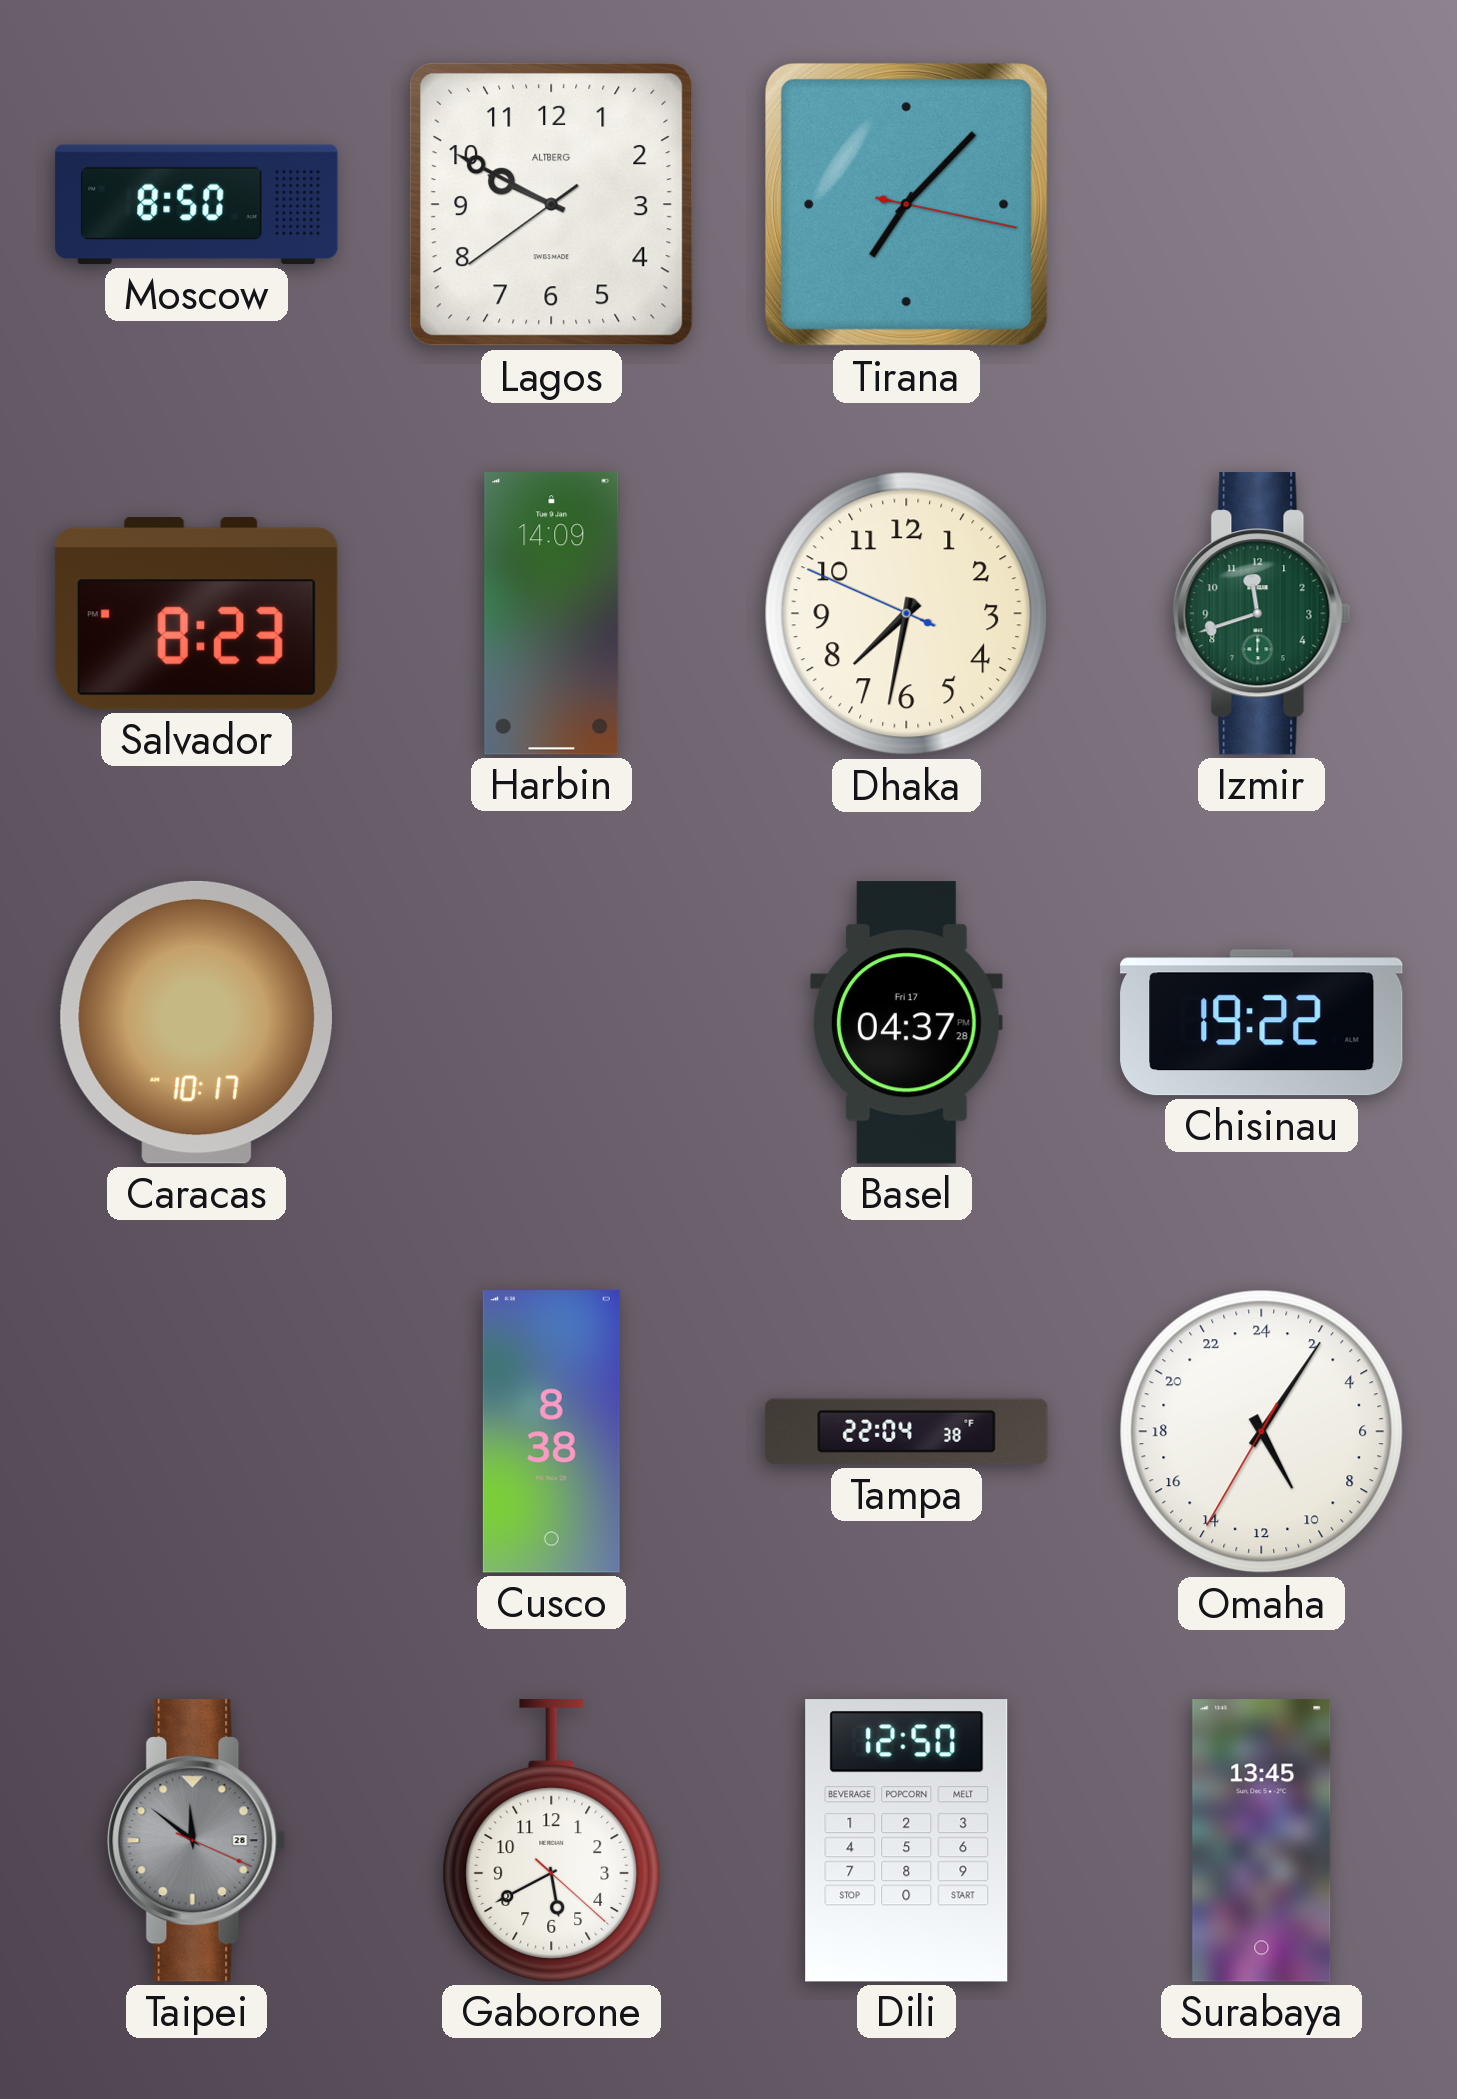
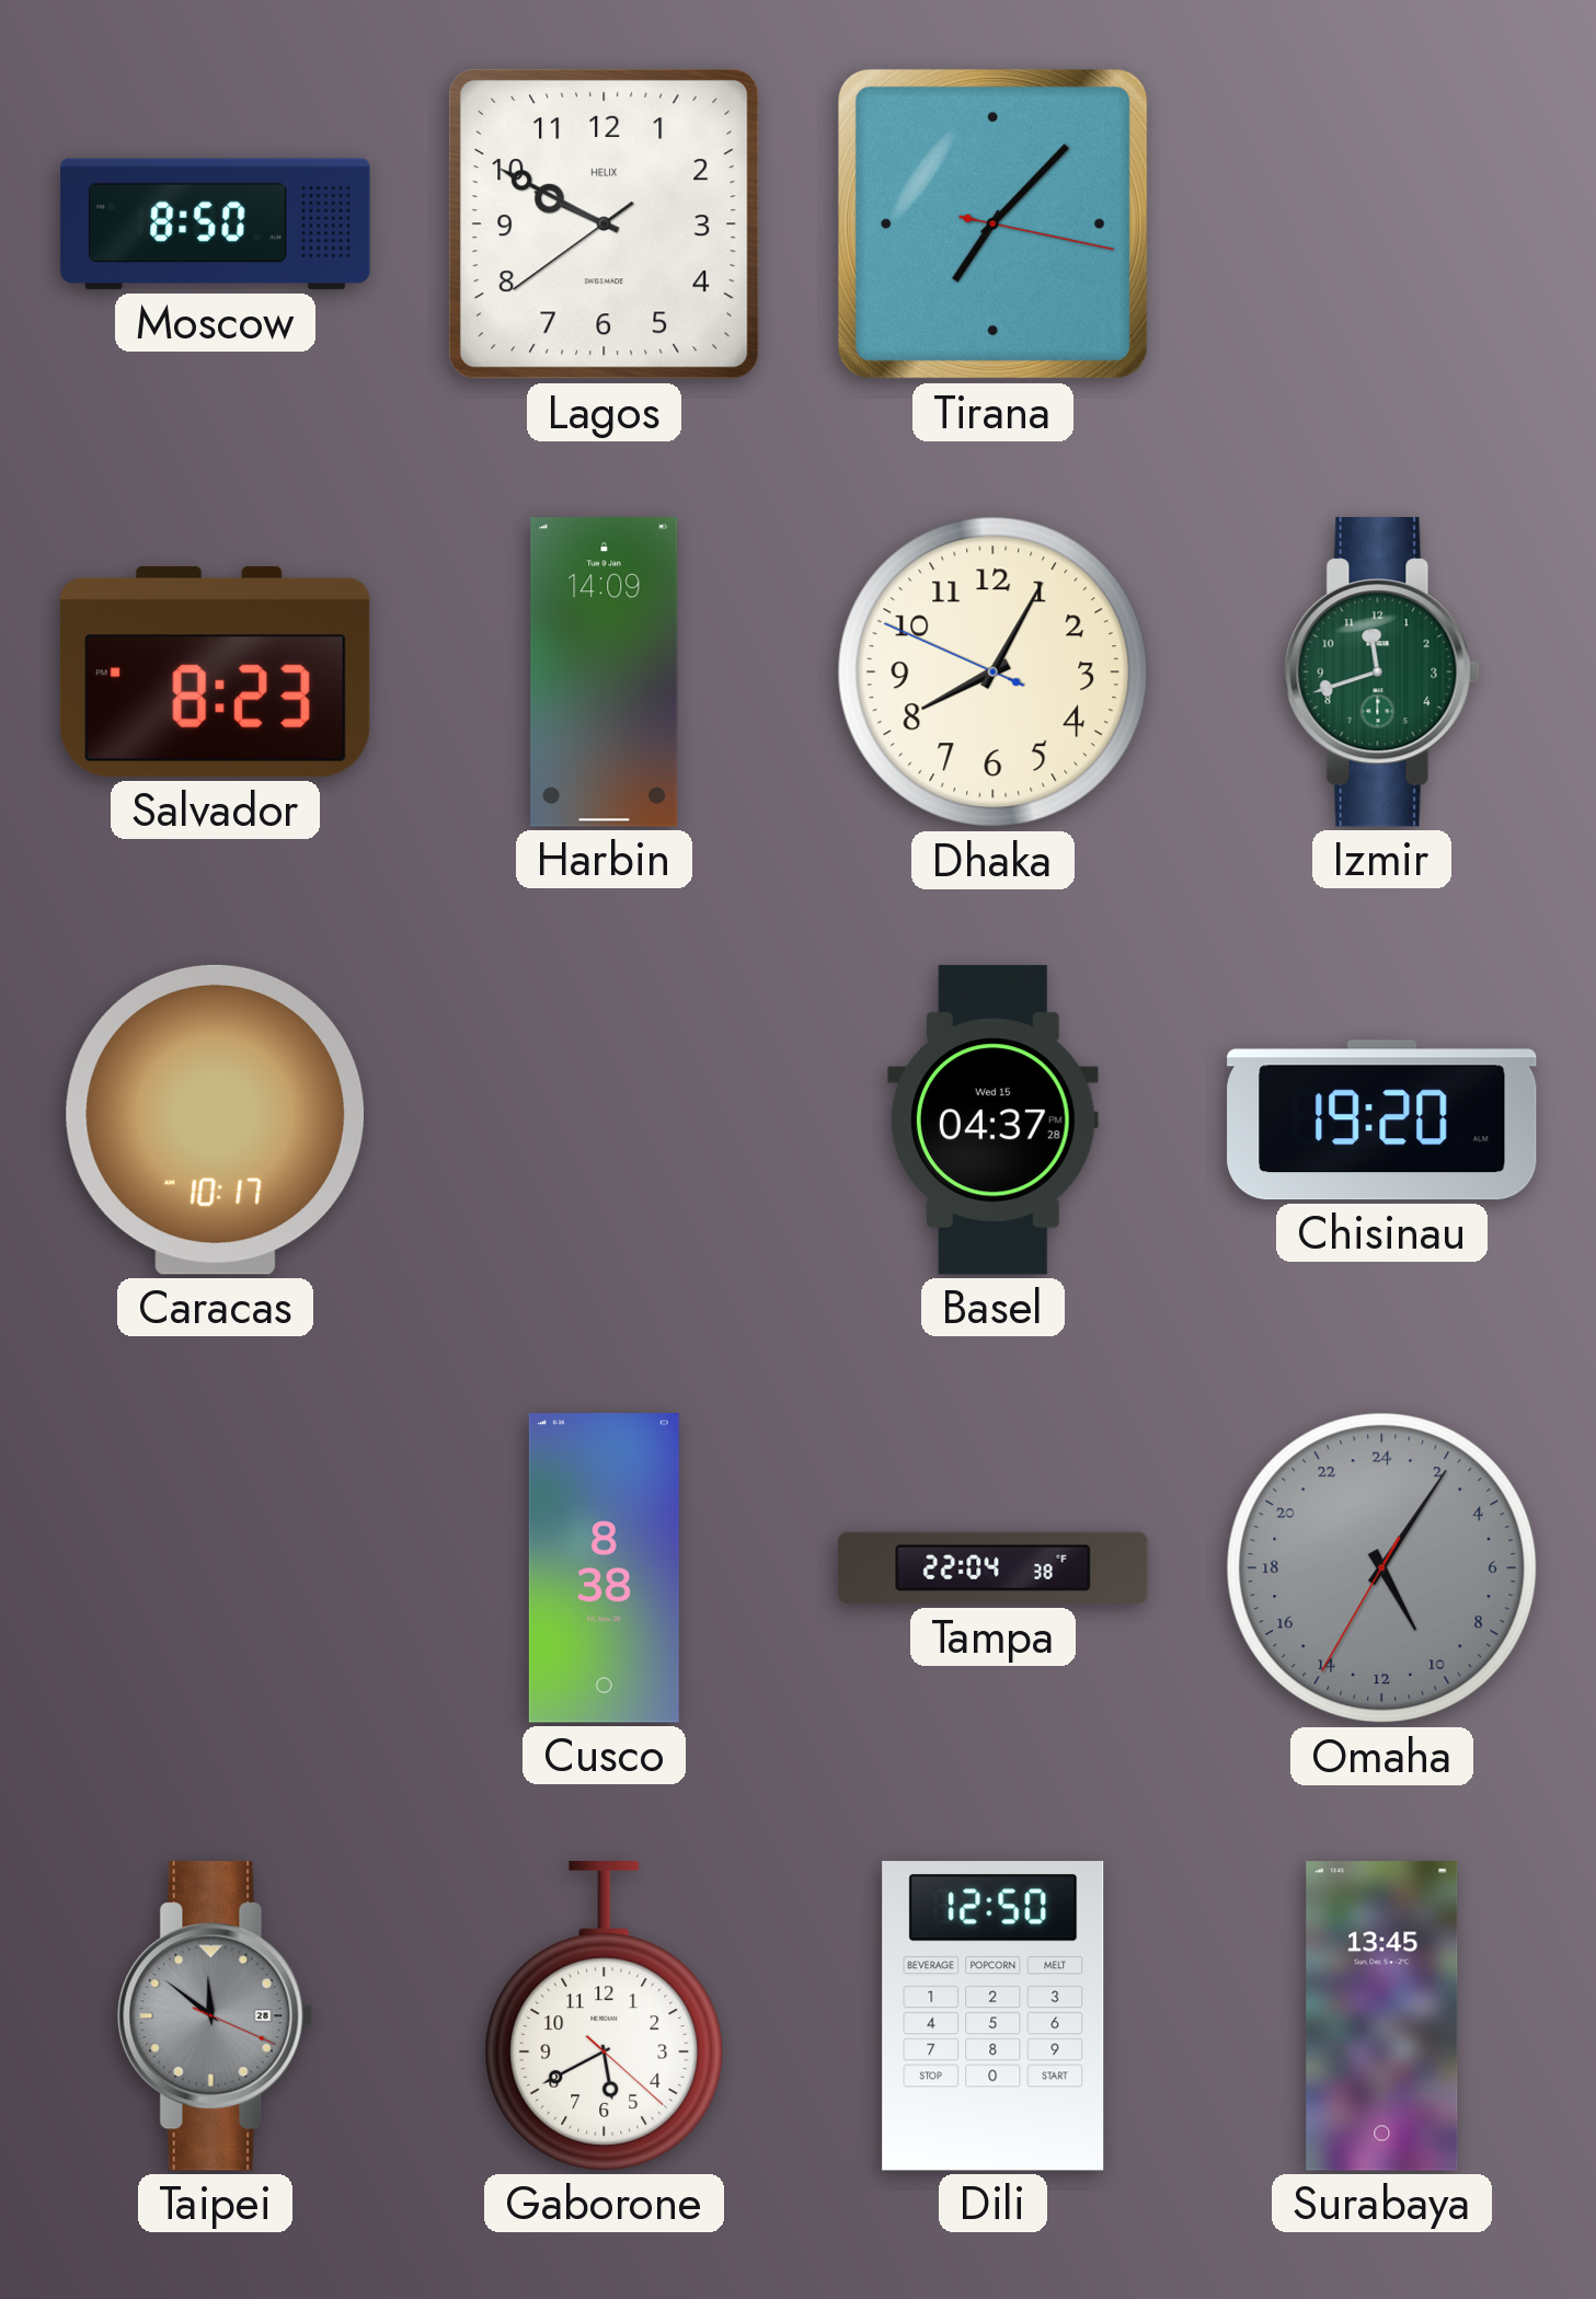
Lagos brand: ALTBERG -> HELIX (604, 223)
Dhaka: 7:31 -> 8:04 (994, 673)
Basel date: Fri 17 -> Wed 15 (992, 1120)
Chisinau: 19:22 -> 19:20 (1382, 1120)
Omaha dial: white -> grey (1382, 1568)
